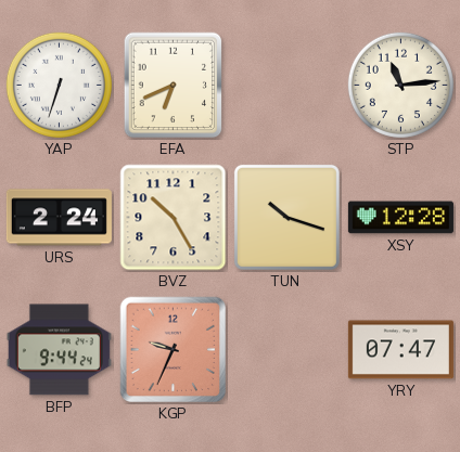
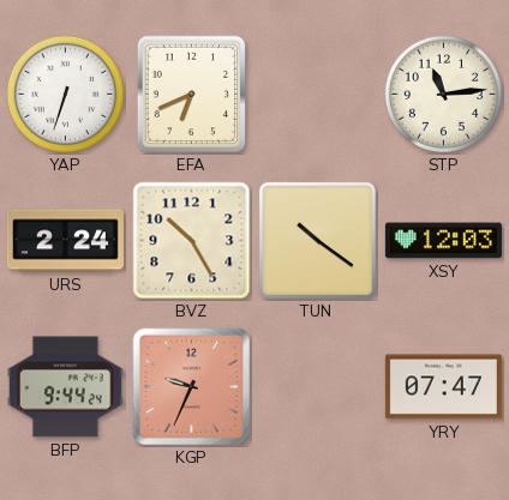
TUN: 10:18 -> 10:21 (317, 240)
XSY: 12:28 -> 12:03 (443, 241)
